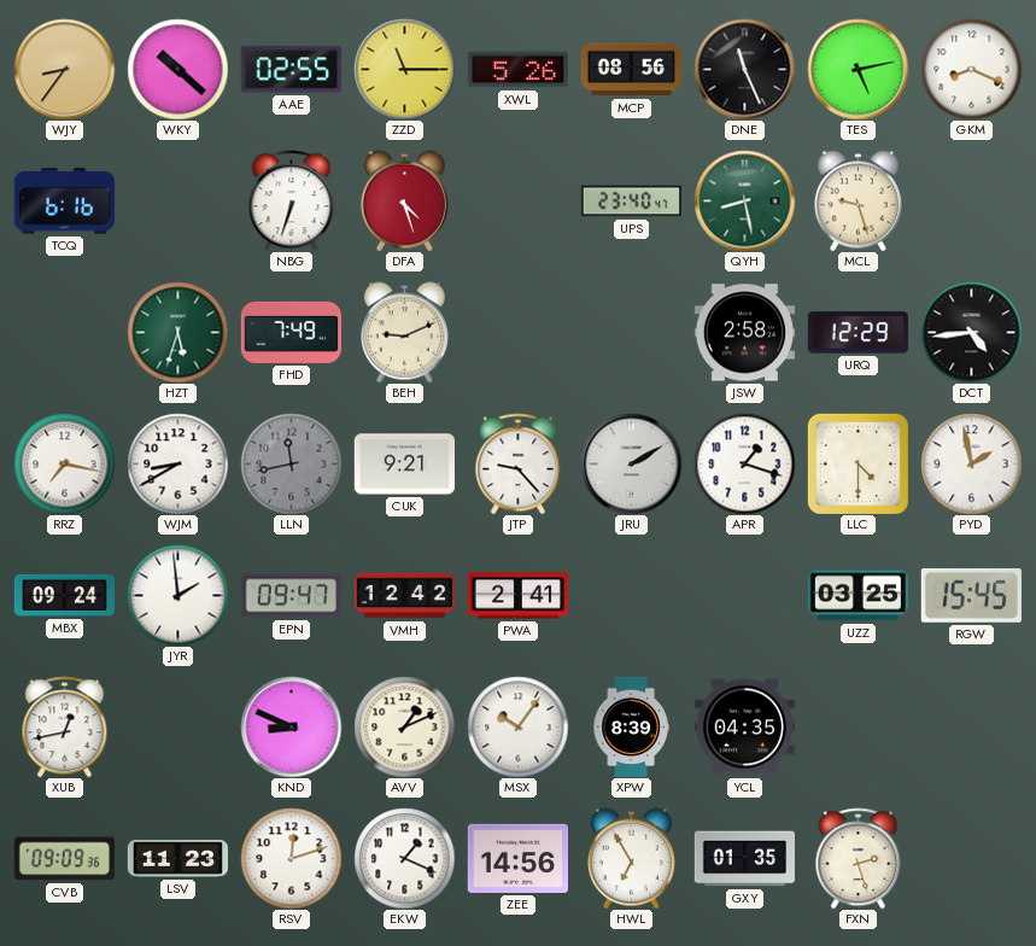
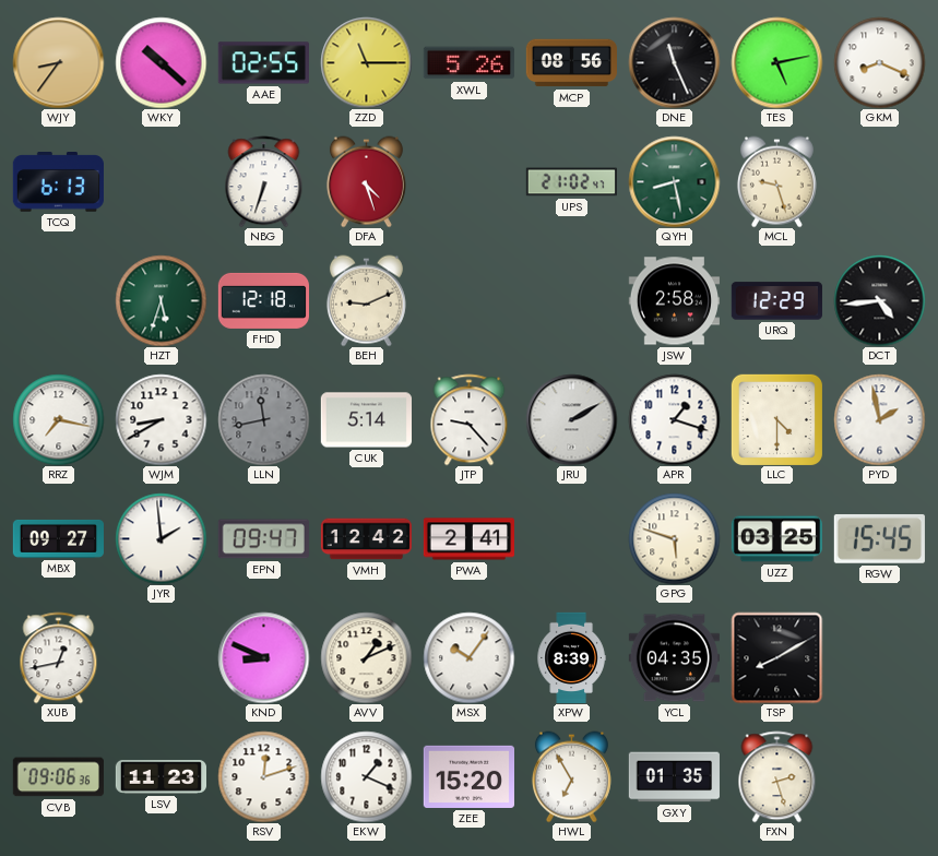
TCQ: 6:16 -> 6:13 (58, 182)
UPS: 23:40 -> 21:02 (571, 182)
FHD: 7:49 -> 12:18 (263, 300)
CUK: 9:21 -> 5:14 (366, 420)
MBX: 09:24 -> 09:27 (58, 538)
GPG: none -> 5:48 (674, 538)
TSP: none -> 8:10 (776, 657)
CVB: 09:09 -> 09:06 (58, 777)
ZEE: 14:56 -> 15:20 (468, 776)
